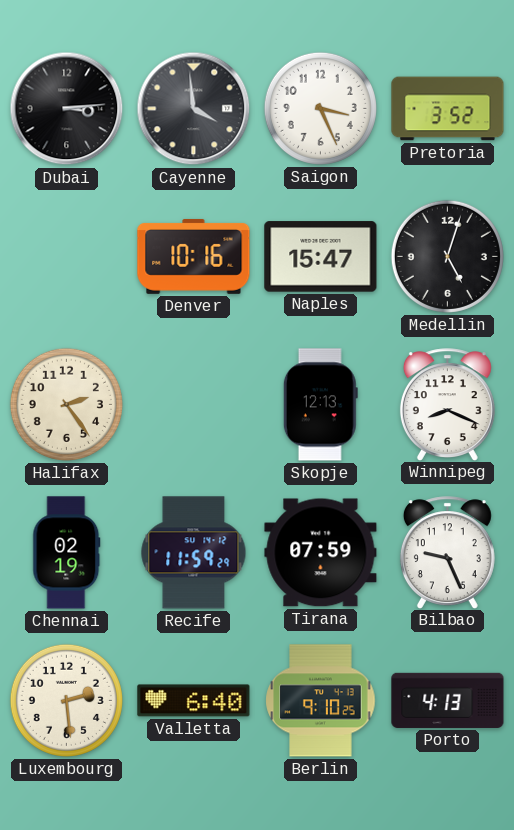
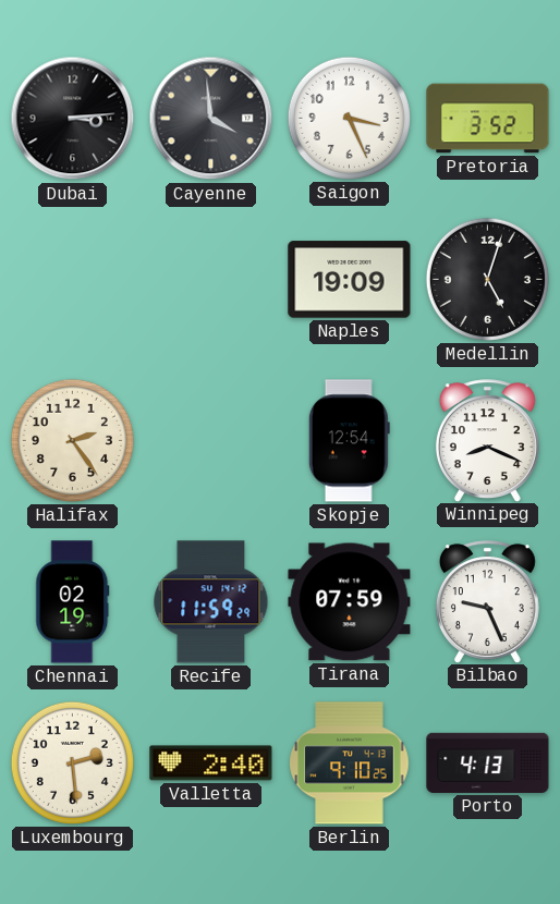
Denver: 10:16 -> none (194, 256)
Naples: 15:47 -> 19:09 (350, 280)
Skopje: 12:13 -> 12:54 (349, 441)
Valletta: 6:40 -> 2:40 (211, 763)
